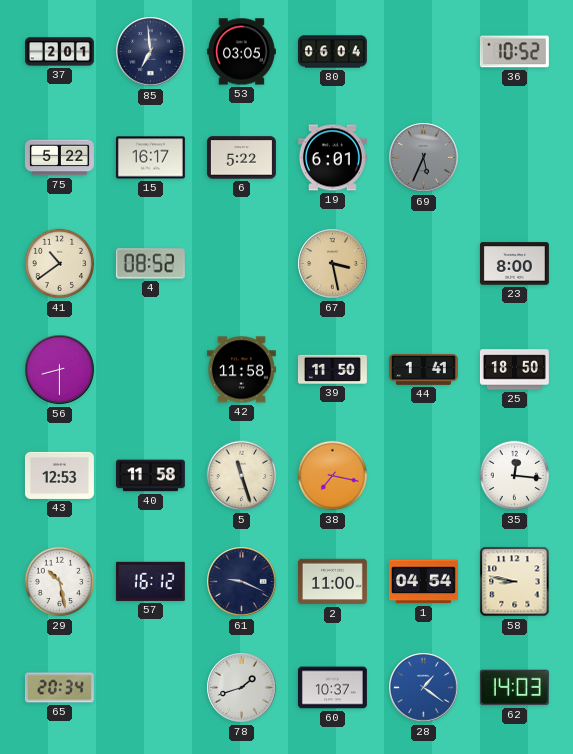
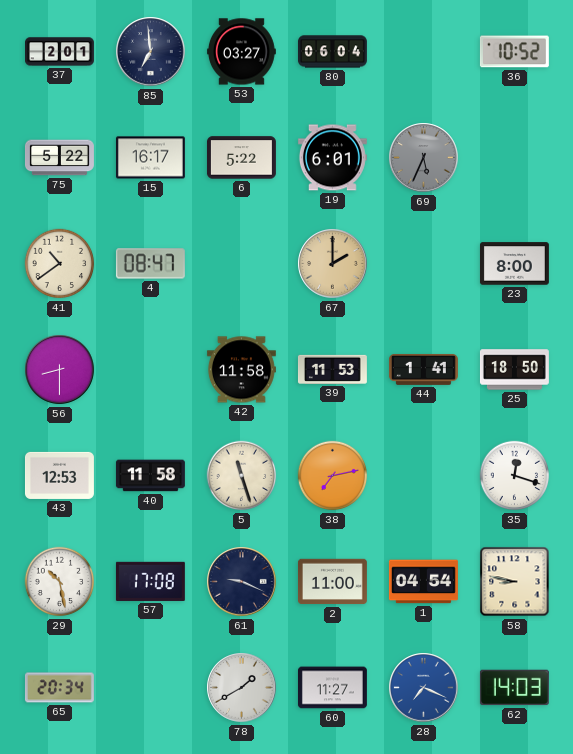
53: 03:05 -> 03:27 (241, 52)
4: 08:52 -> 08:47 (150, 264)
67: 3:28 -> 2:00 (333, 264)
39: 11:50 -> 11:53 (332, 369)
38: 7:17 -> 7:13 (333, 476)
35: 12:16 -> 12:18 (515, 476)
57: 16:12 -> 17:08 (150, 581)
78: 1:42 -> 1:40 (242, 688)
60: 10:37 -> 11:27 (332, 688)
28: 1:21 -> 7:19 (424, 688)
